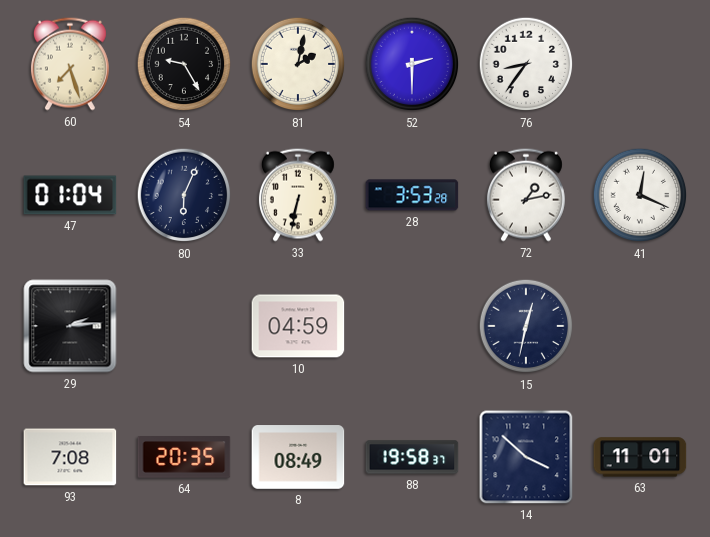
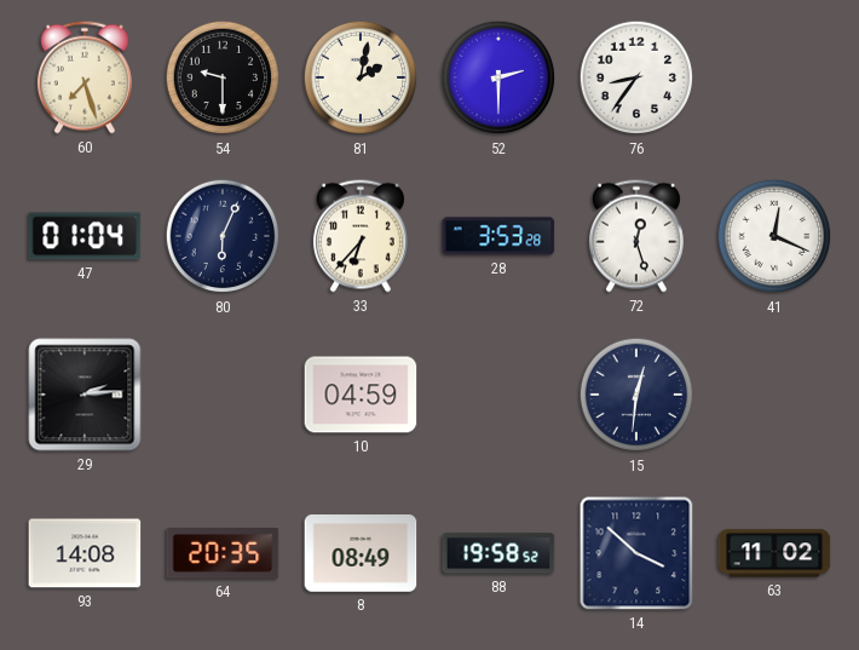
54: 9:25 -> 9:30 (223, 77)
33: 6:32 -> 6:37 (361, 236)
72: 1:13 -> 12:27 (636, 236)
15: 12:32 -> 12:31 (636, 395)
93: 7:08 -> 14:08 (85, 553)
88: 19:58:37 -> 19:58:52 (498, 553)
63: 11:01 -> 11:02 (774, 553)
